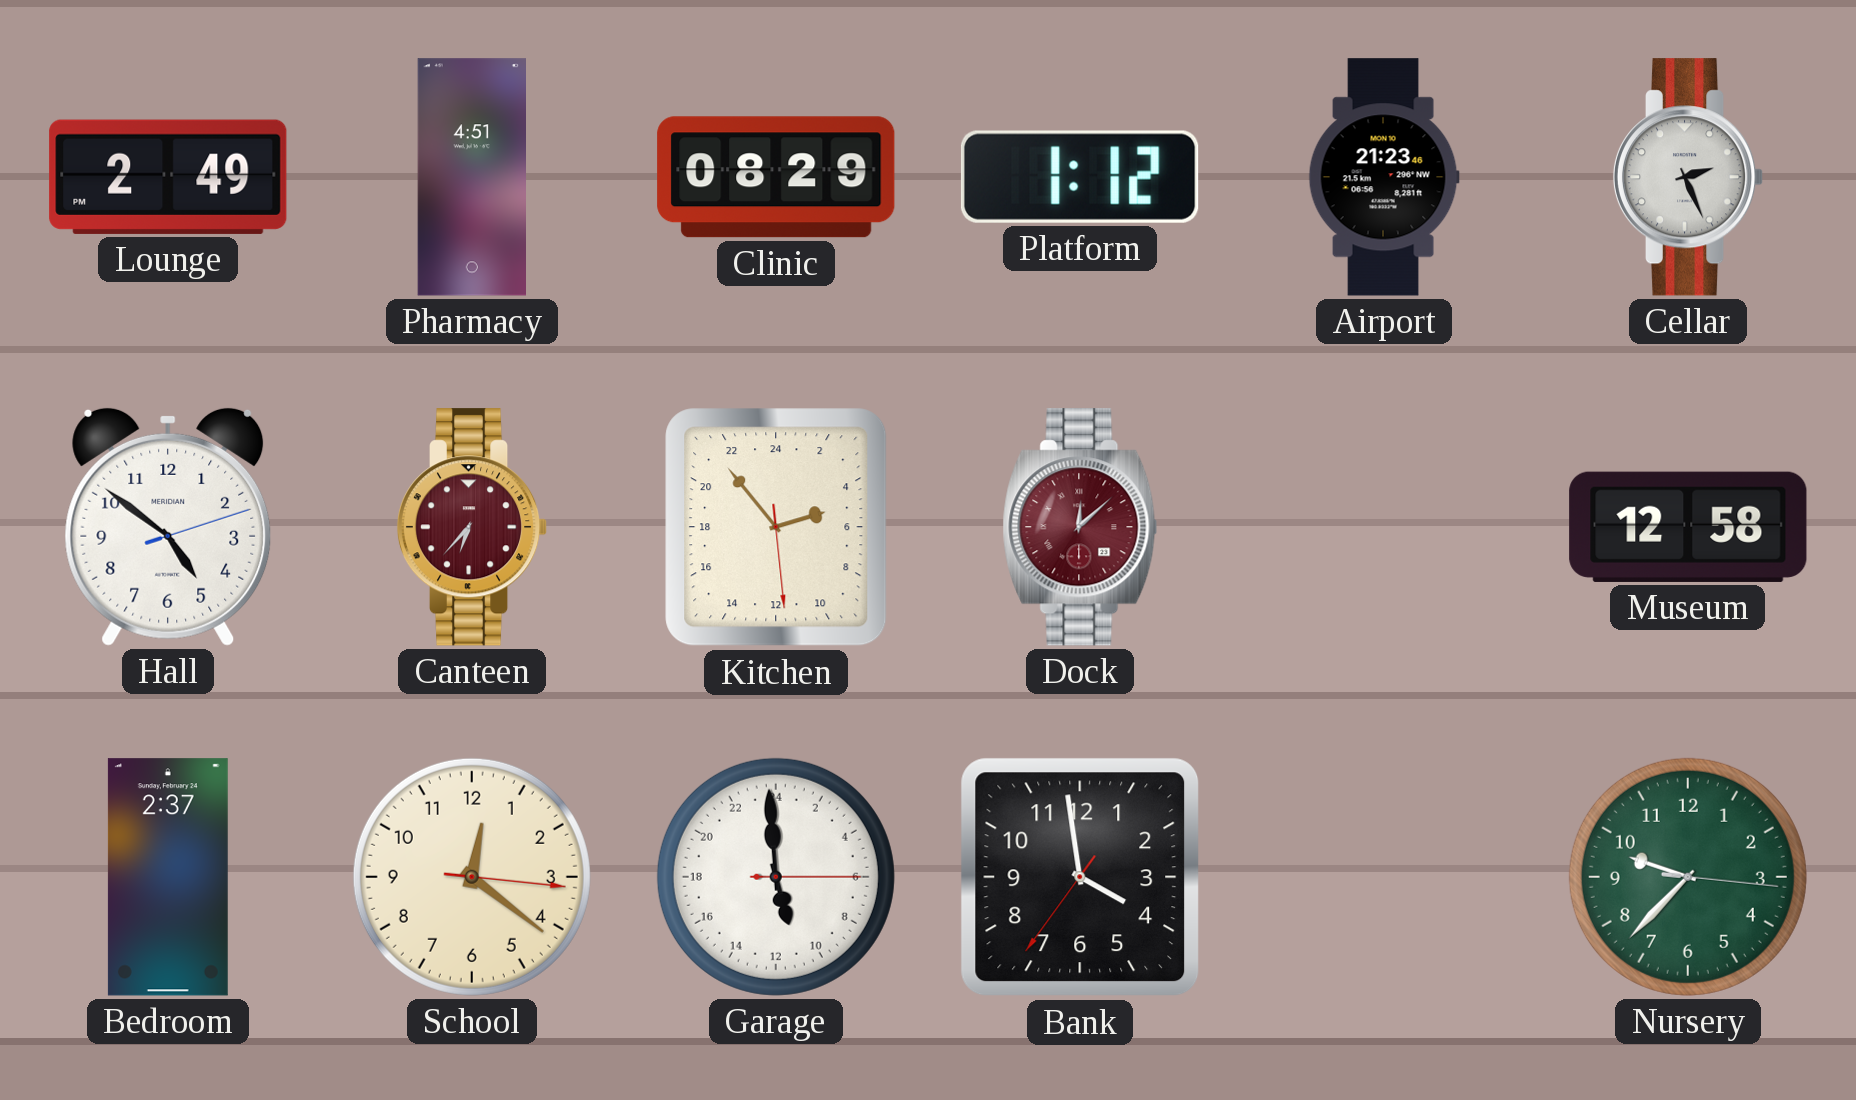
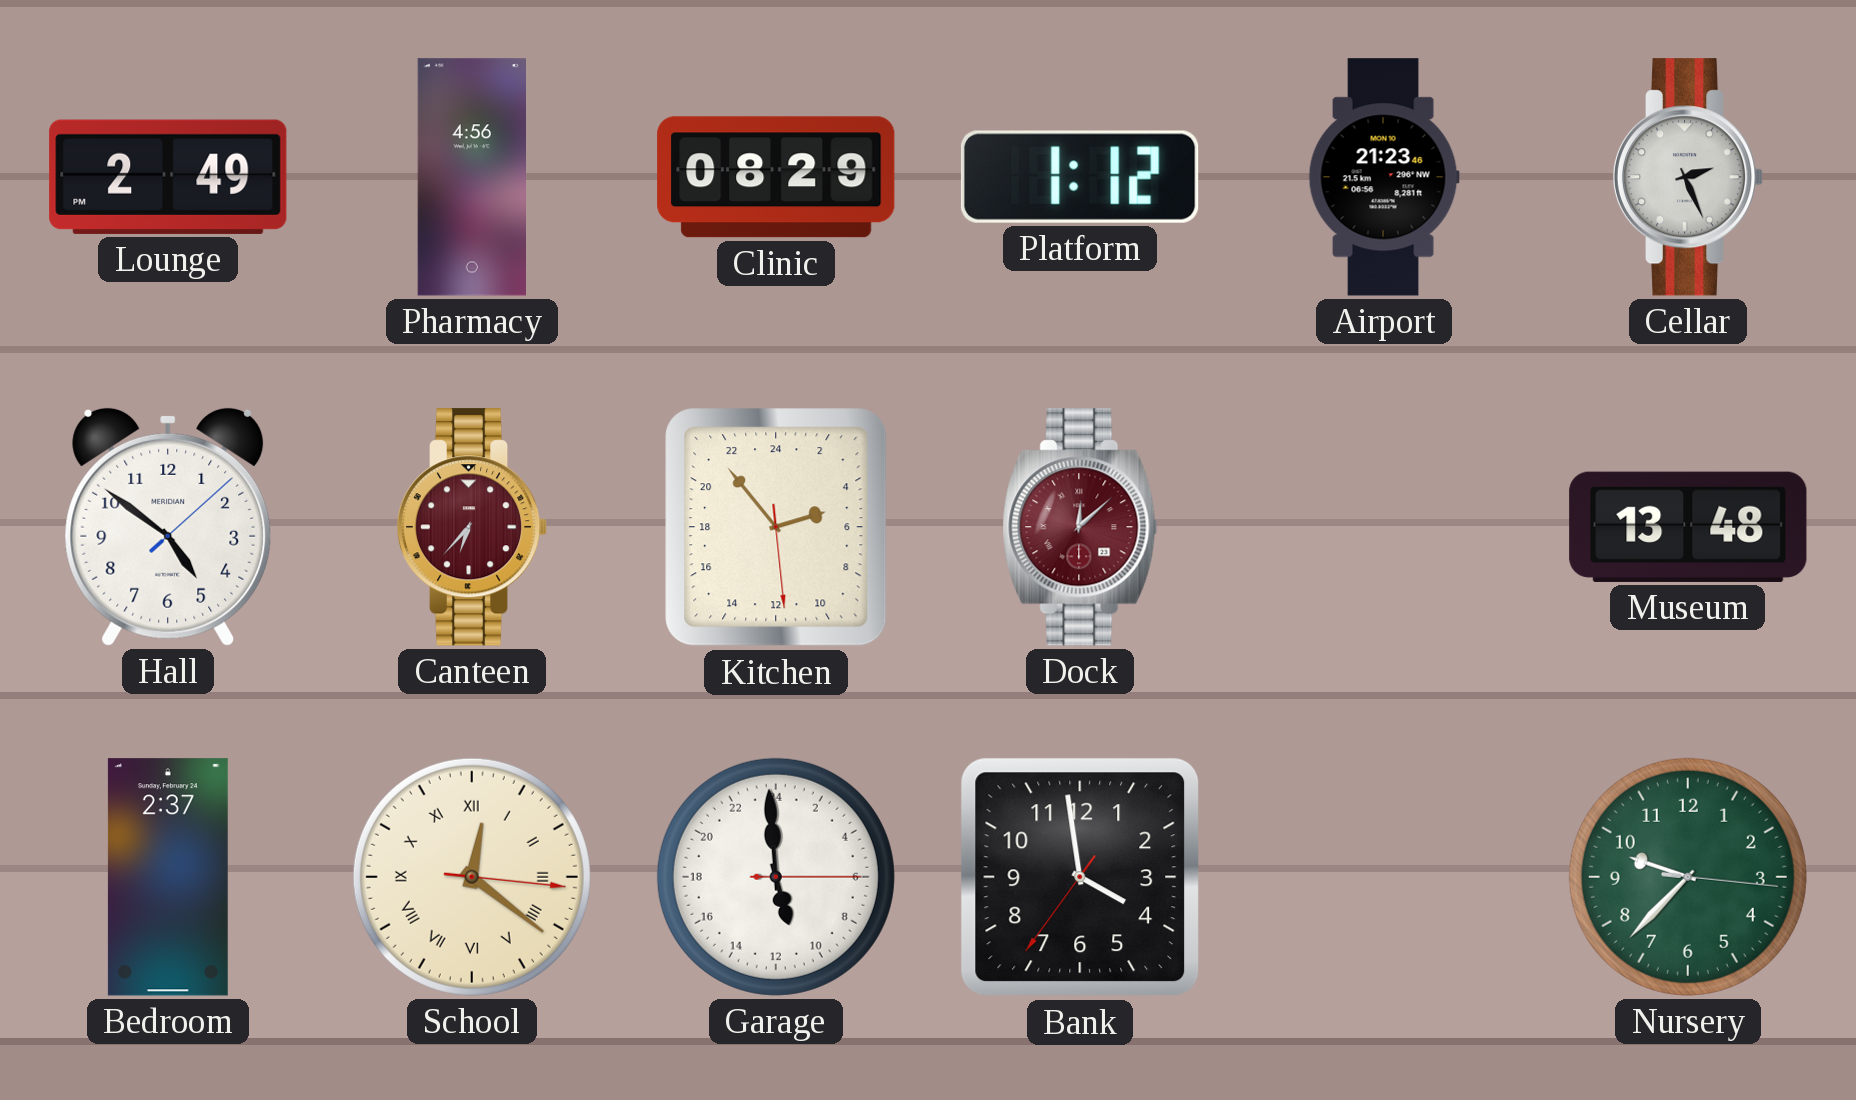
Pharmacy: 4:51 -> 4:56 (471, 177)
Hall: 4:51:12 -> 4:51:08 (168, 527)
Museum: 12:58 -> 13:48 (1688, 527)
School numerals: Arabic -> Roman (472, 877)
